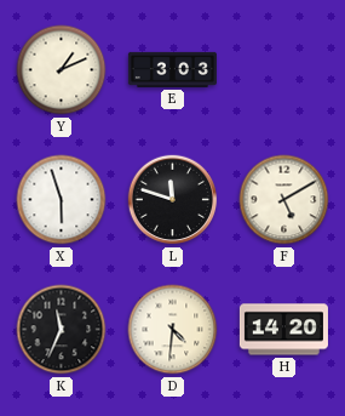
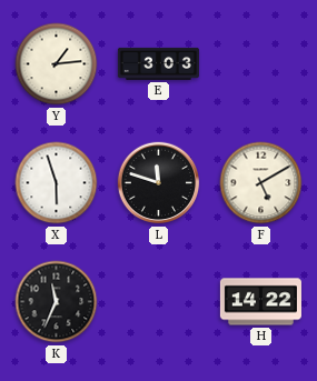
Y: 1:11 -> 1:14 (57, 64)
D: 4:31 -> none (173, 330)
H: 14:20 -> 14:22 (260, 302)
